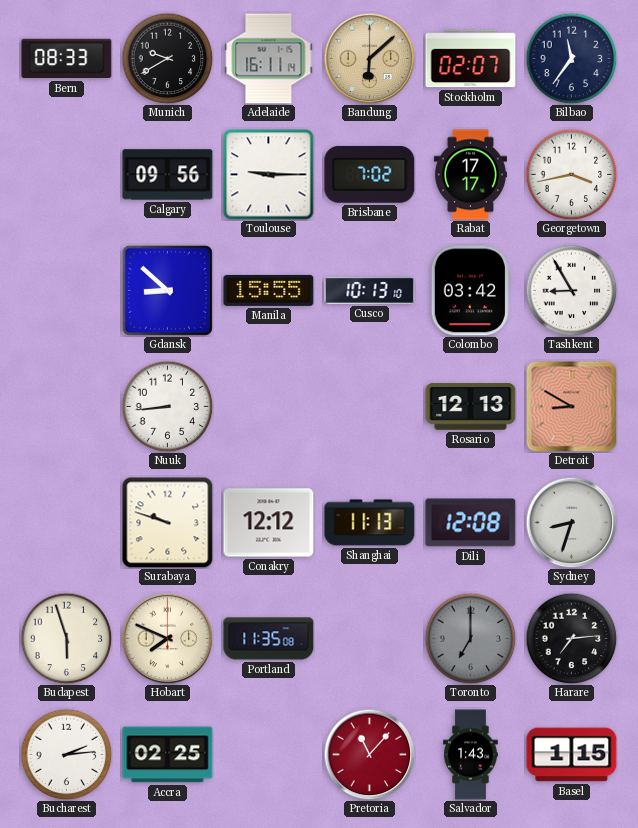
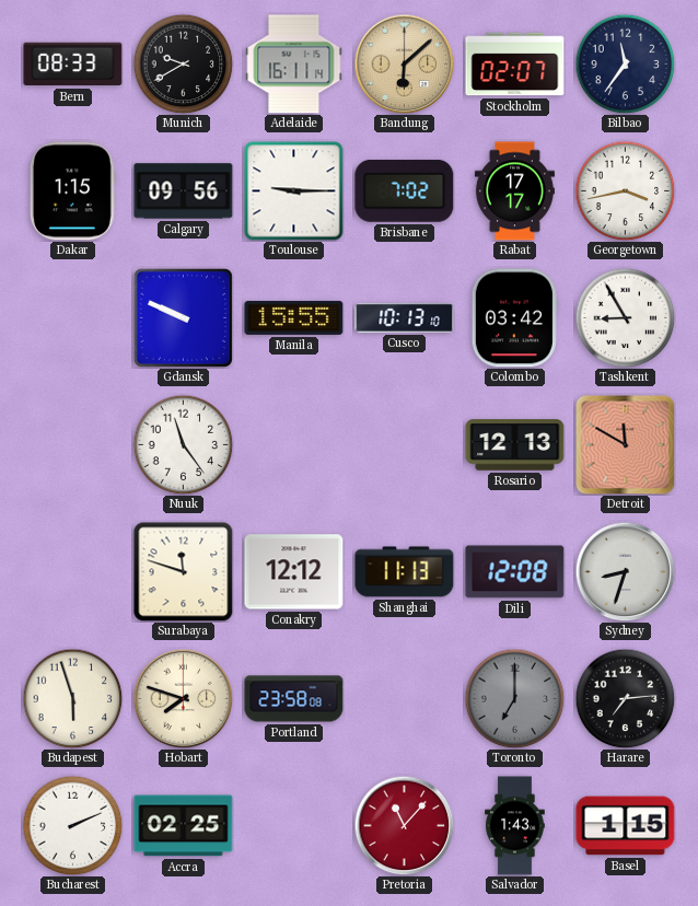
Dakar: none -> 1:15 (72, 191)
Gdansk: 8:52 -> 9:49 (183, 317)
Nuuk: 8:44 -> 11:24 (183, 444)
Detroit: 8:50 -> 11:50 (625, 444)
Surabaya: 9:48 -> 11:48 (184, 572)
Hobart: 7:49 -> 7:48 (183, 698)
Portland: 11:35 -> 23:58 (294, 699)
Bucharest: 2:14 -> 2:11 (72, 825)
